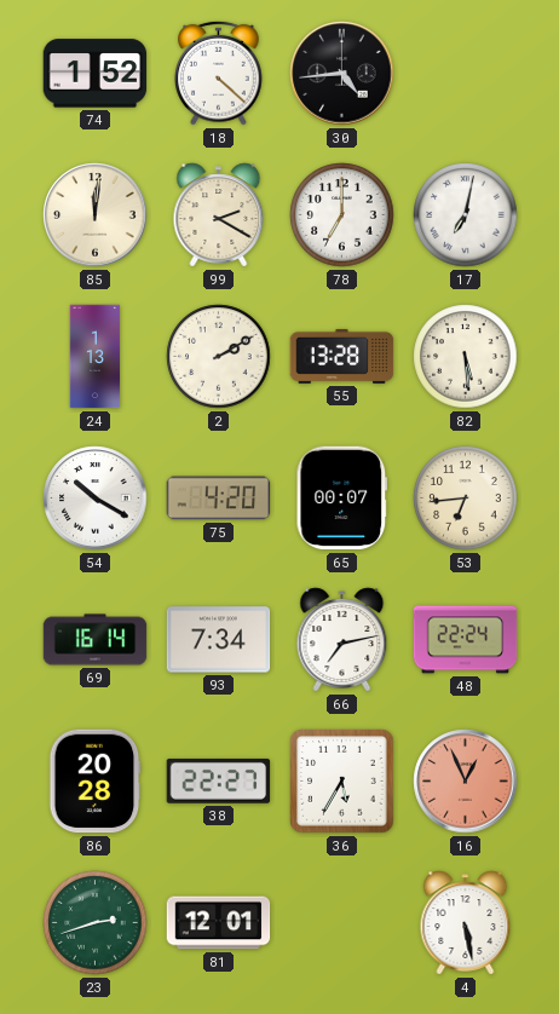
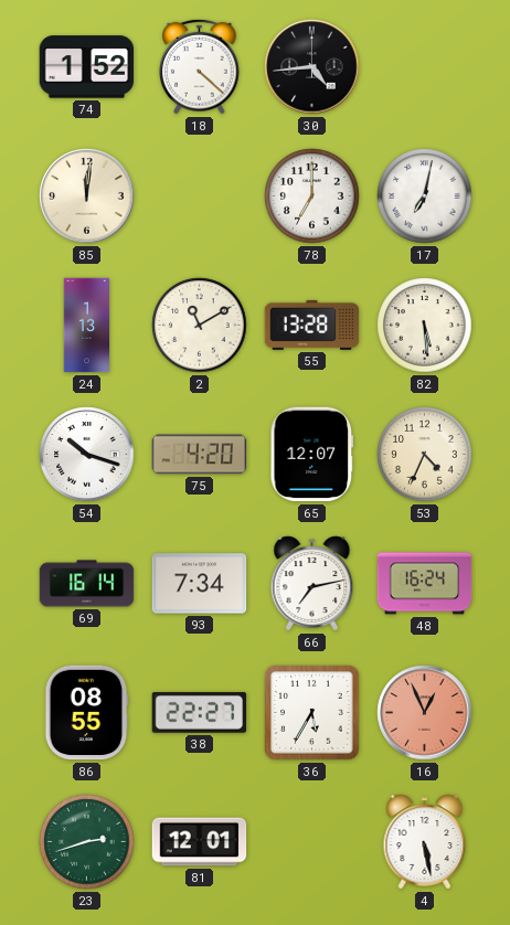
99: 2:20 -> none (219, 215)
2: 2:10 -> 11:10 (200, 326)
54: 10:20 -> 10:18 (87, 455)
65: 00:07 -> 12:07 (312, 455)
53: 6:44 -> 4:34 (425, 455)
48: 22:24 -> 16:24 (425, 584)
86: 20:28 -> 08:55 (87, 713)
